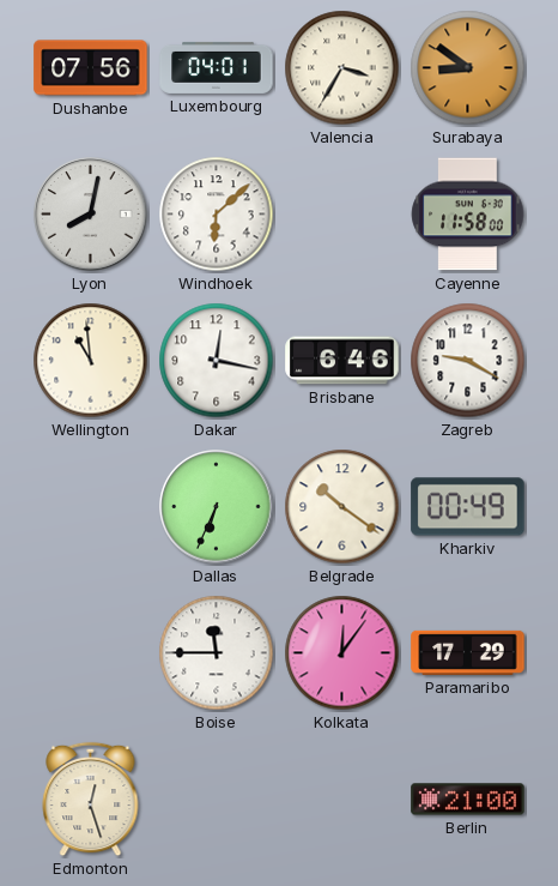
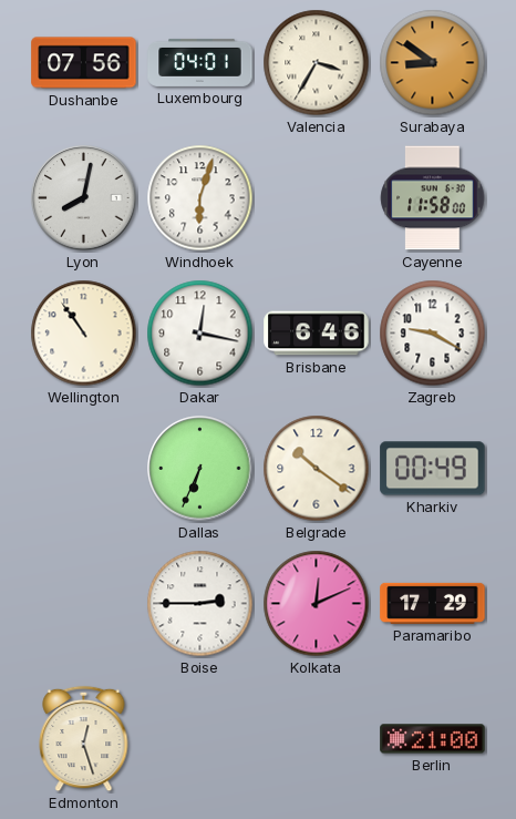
Windhoek: 6:08 -> 6:03 (200, 198)
Wellington: 10:59 -> 10:54 (84, 334)
Boise: 11:45 -> 2:45 (200, 604)
Kolkata: 12:06 -> 12:11 (317, 604)
